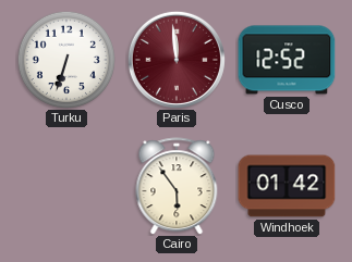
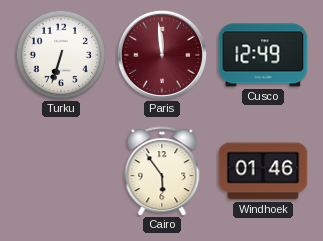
Cusco: 12:52 -> 12:49 (263, 55)
Windhoek: 01:42 -> 01:46 (263, 171)
